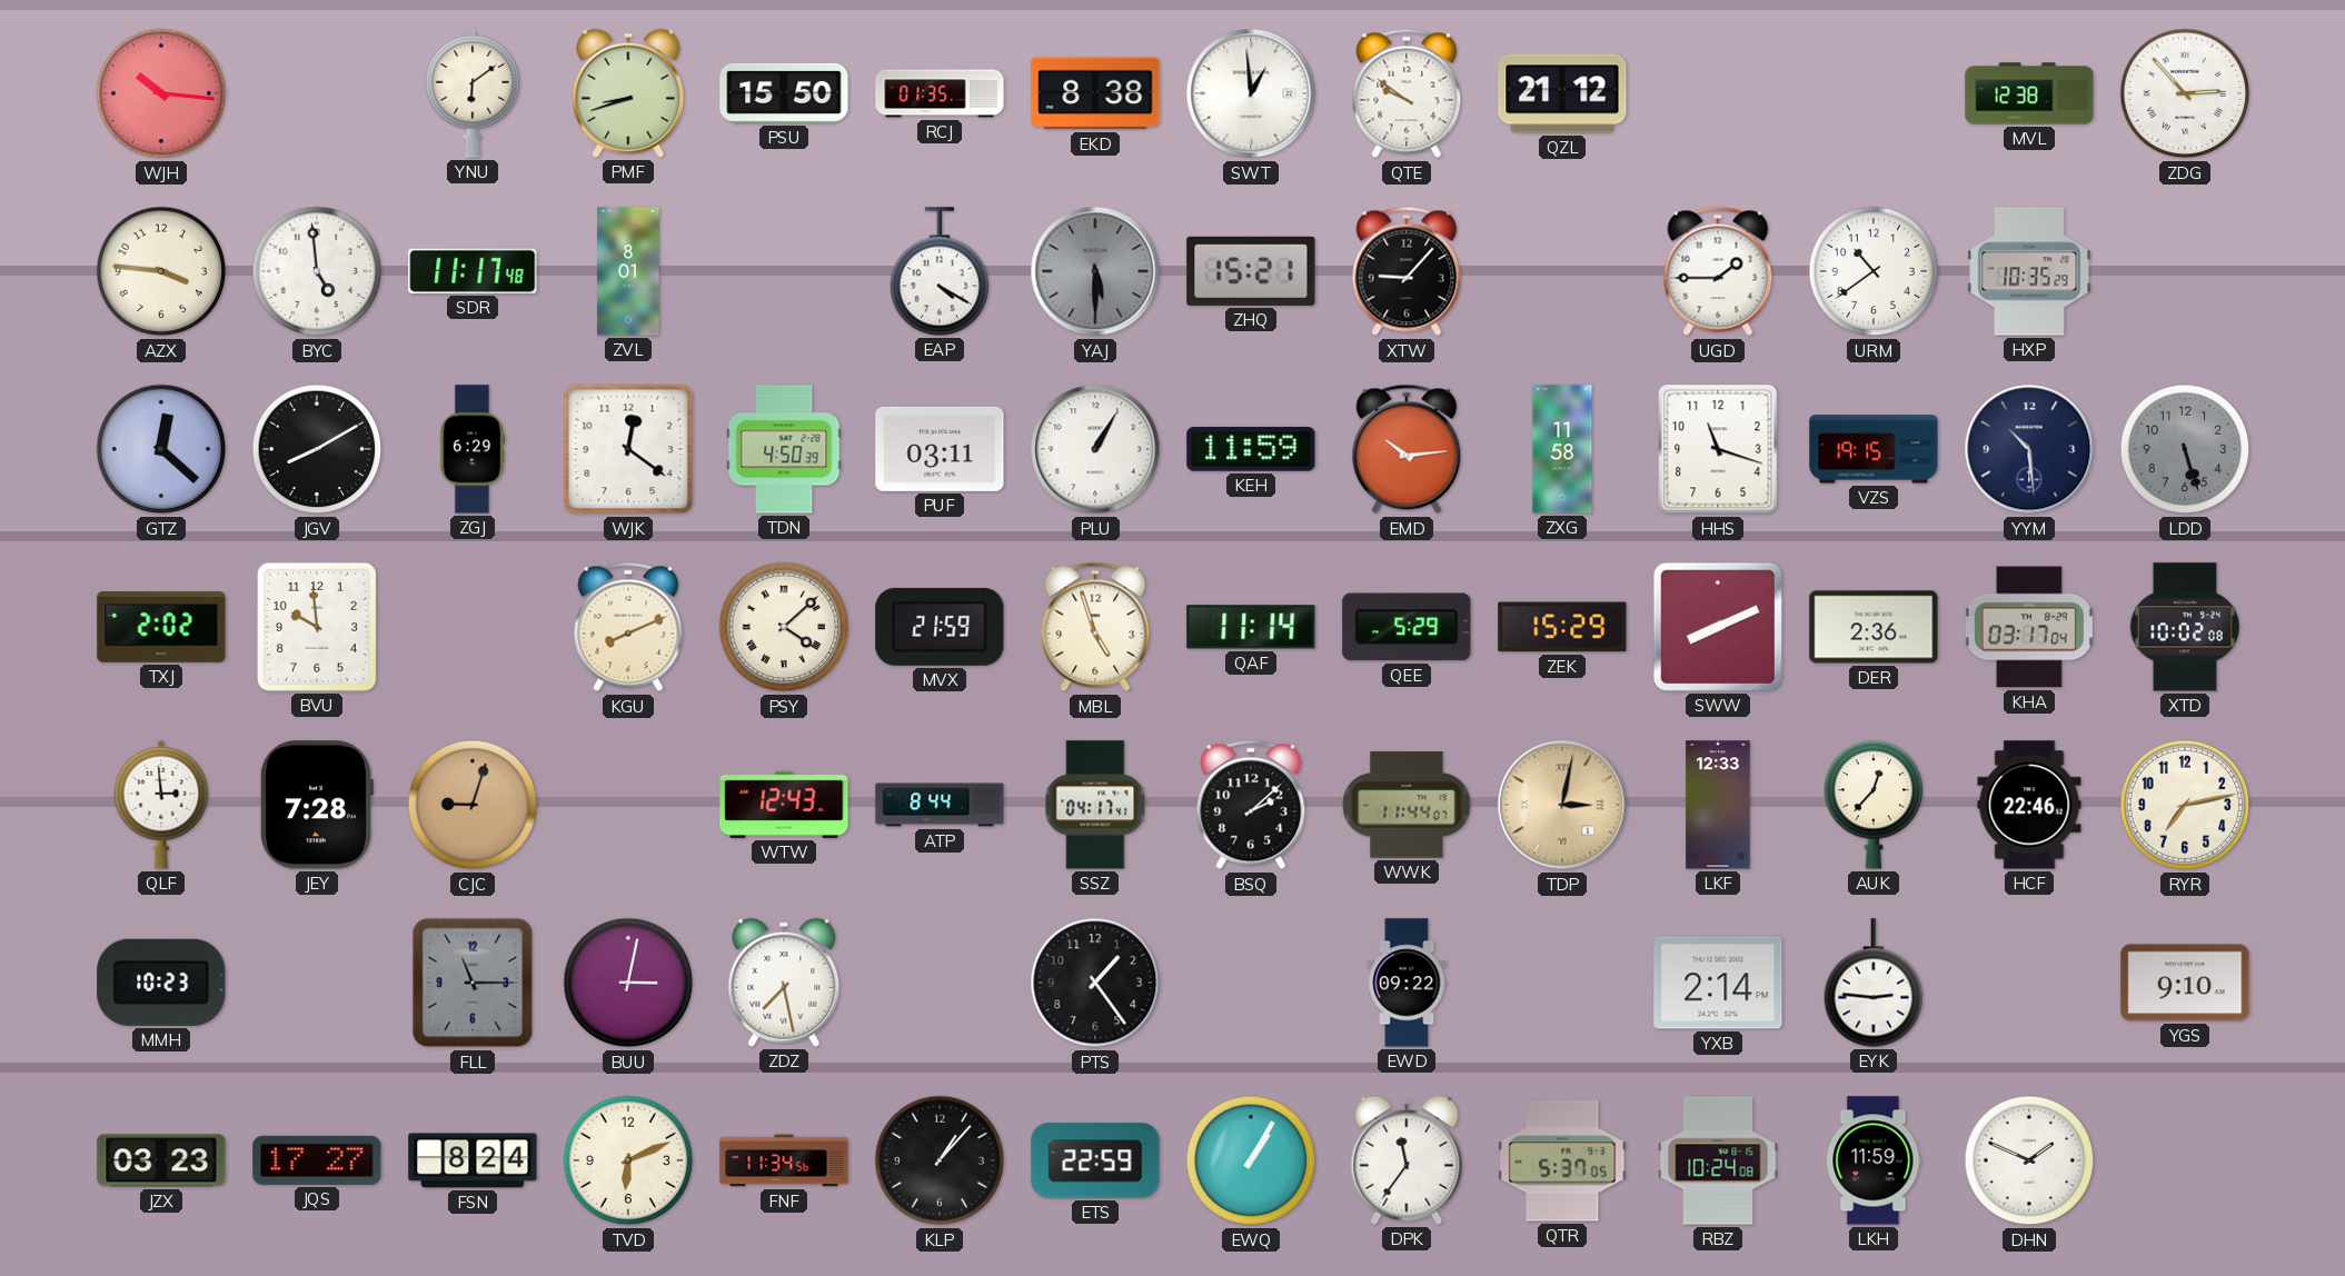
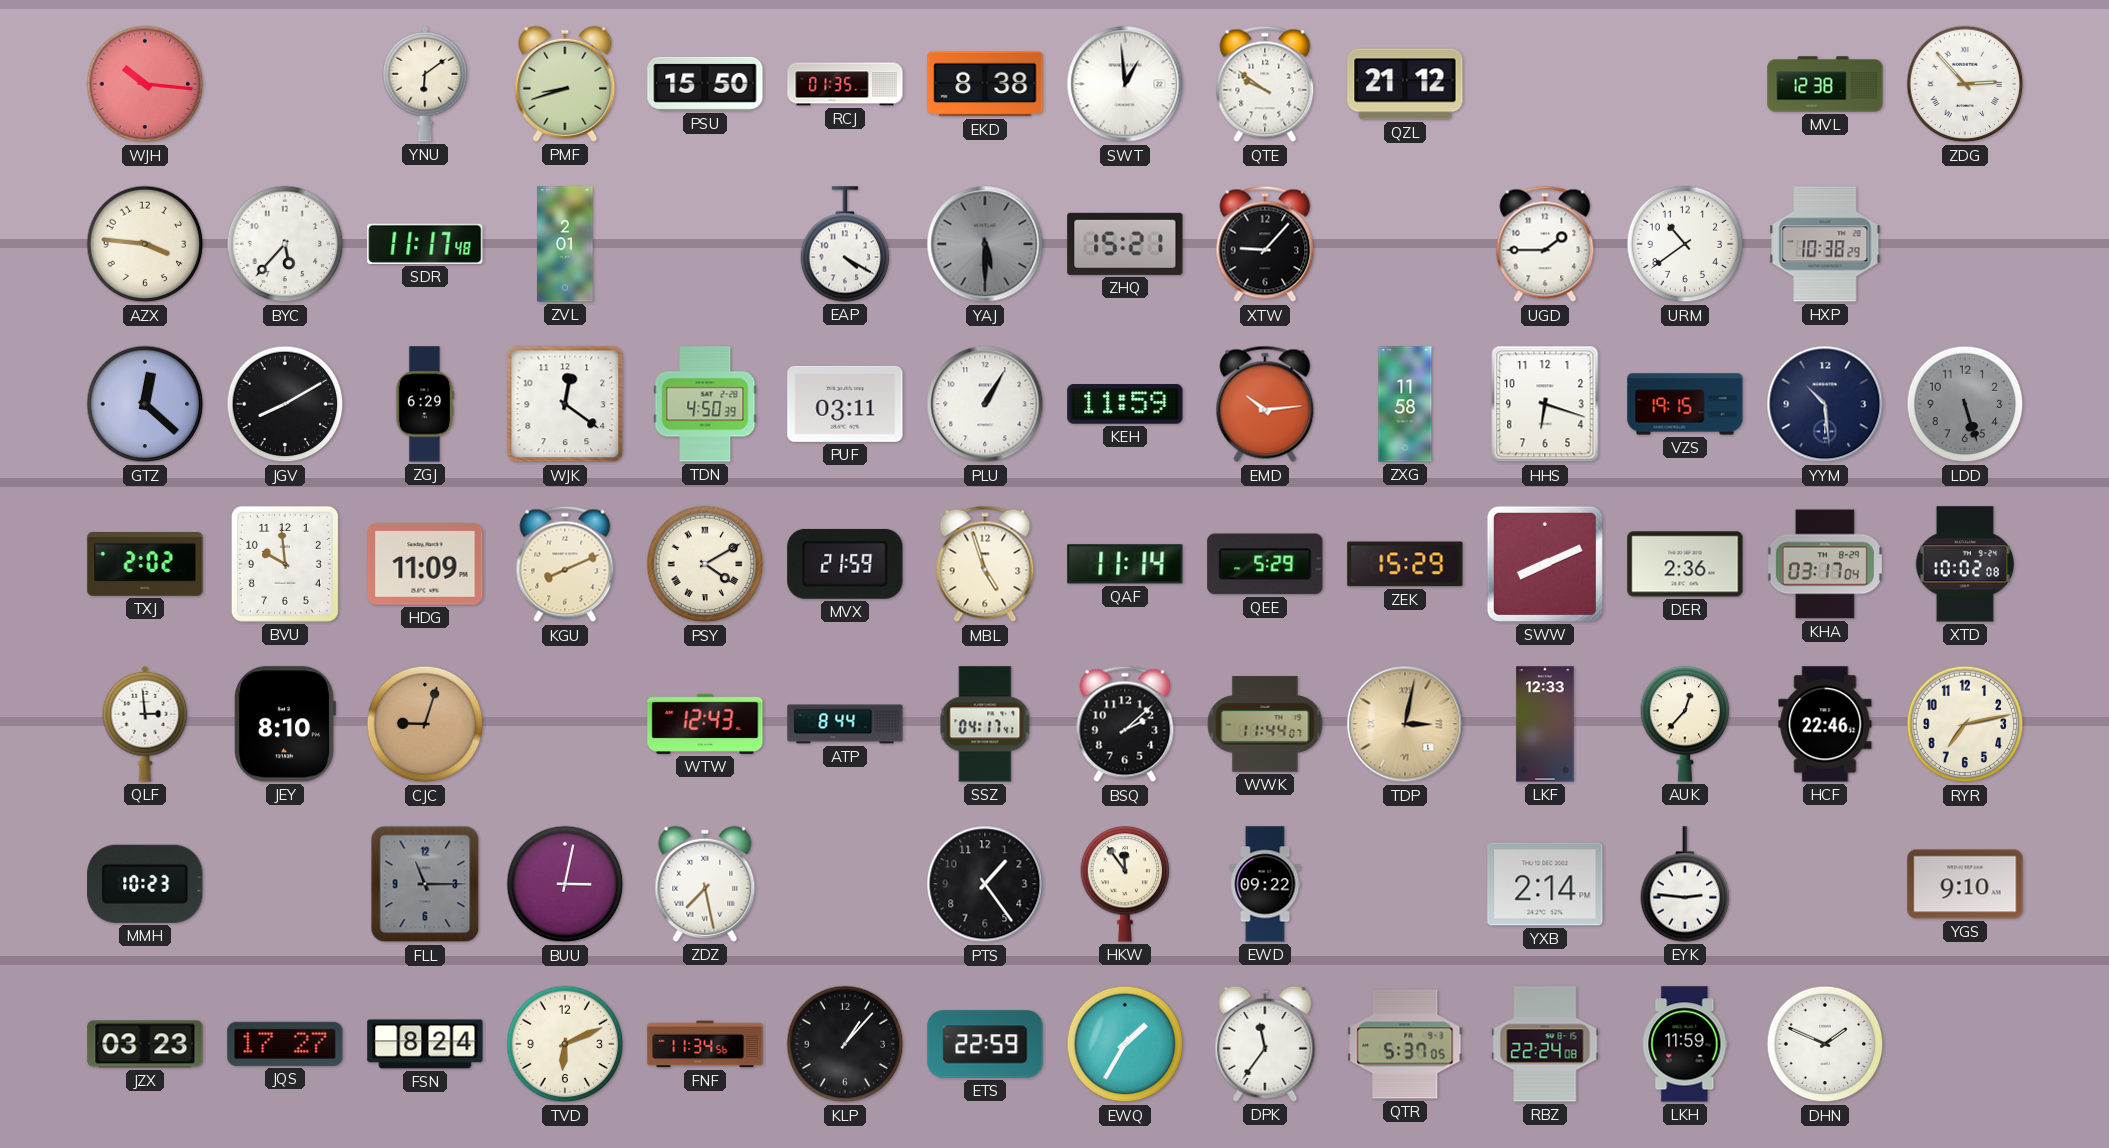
BYC: 4:59 -> 5:37 (285, 244)
ZVL: 8:01 -> 2:01 (565, 244)
HXP: 10:35 -> 10:38 (1825, 244)
HHS: 11:18 -> 6:18 (1545, 404)
HDG: none -> 11:09 (425, 564)
PSY: 4:08 -> 4:10 (705, 564)
JEY: 7:28 -> 8:10 (285, 724)
HKW: none -> 11:54 (1125, 884)
EWQ: 1:05 -> 1:35 (1125, 1044)
RBZ: 10:24 -> 22:24 (1545, 1044)
